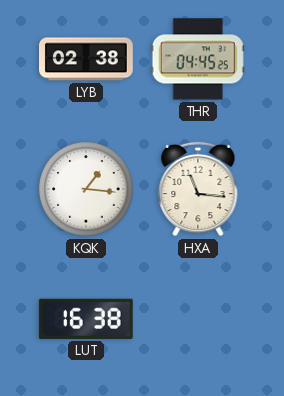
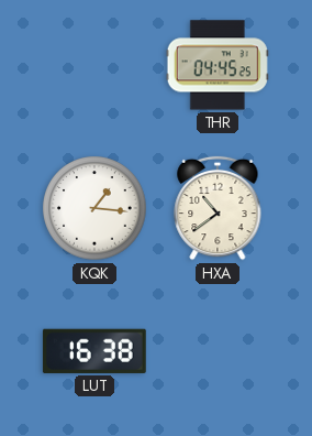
LYB: 02:38 -> none (87, 59)
HXA: 11:16 -> 10:39 (218, 208)
